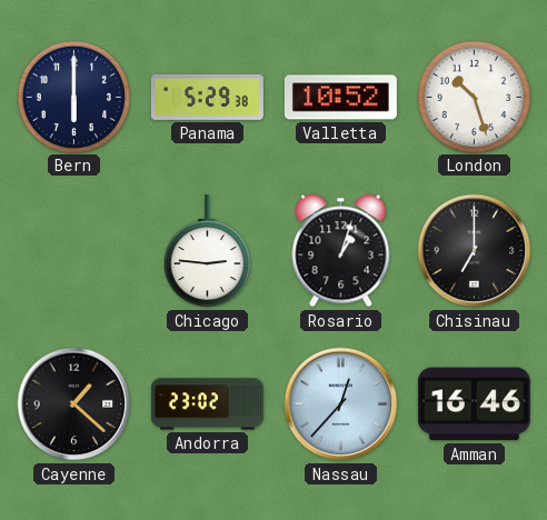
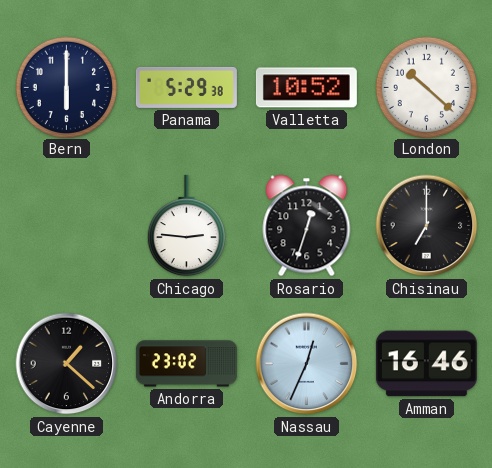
London: 10:27 -> 10:22 (426, 87)
Rosario: 1:03 -> 12:33 (307, 226)
Nassau: 12:37 -> 12:34 (307, 364)
